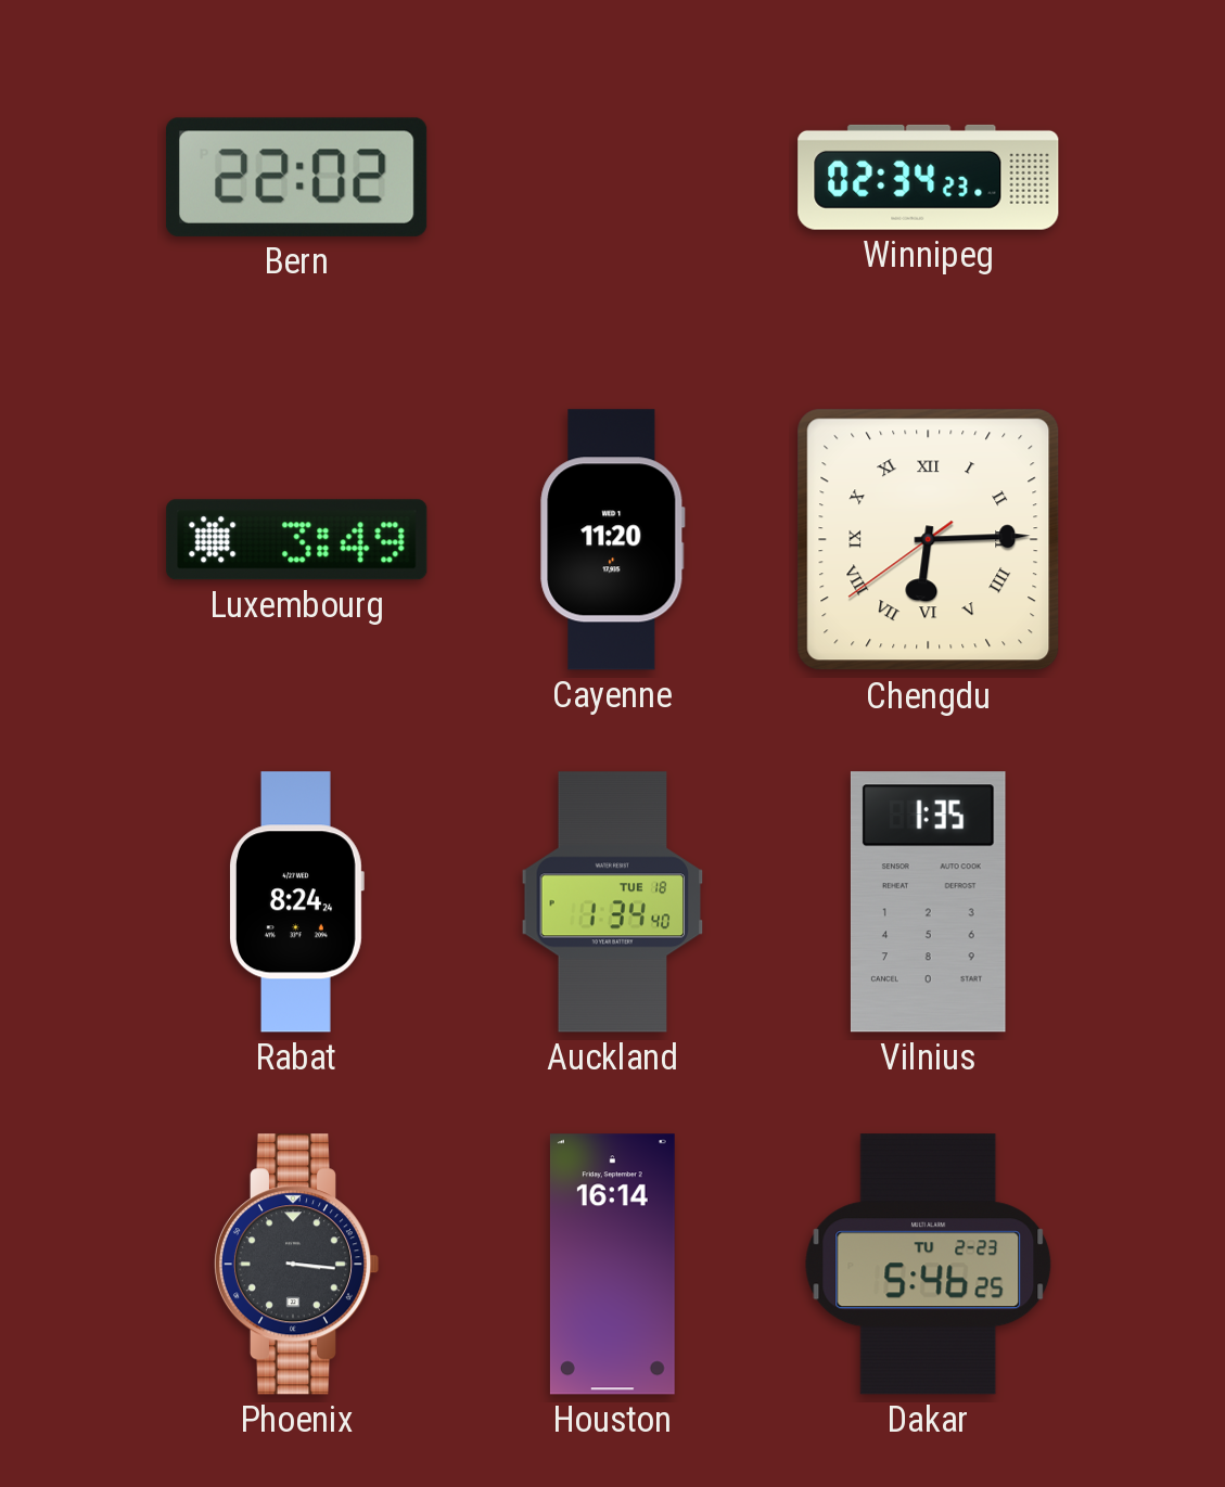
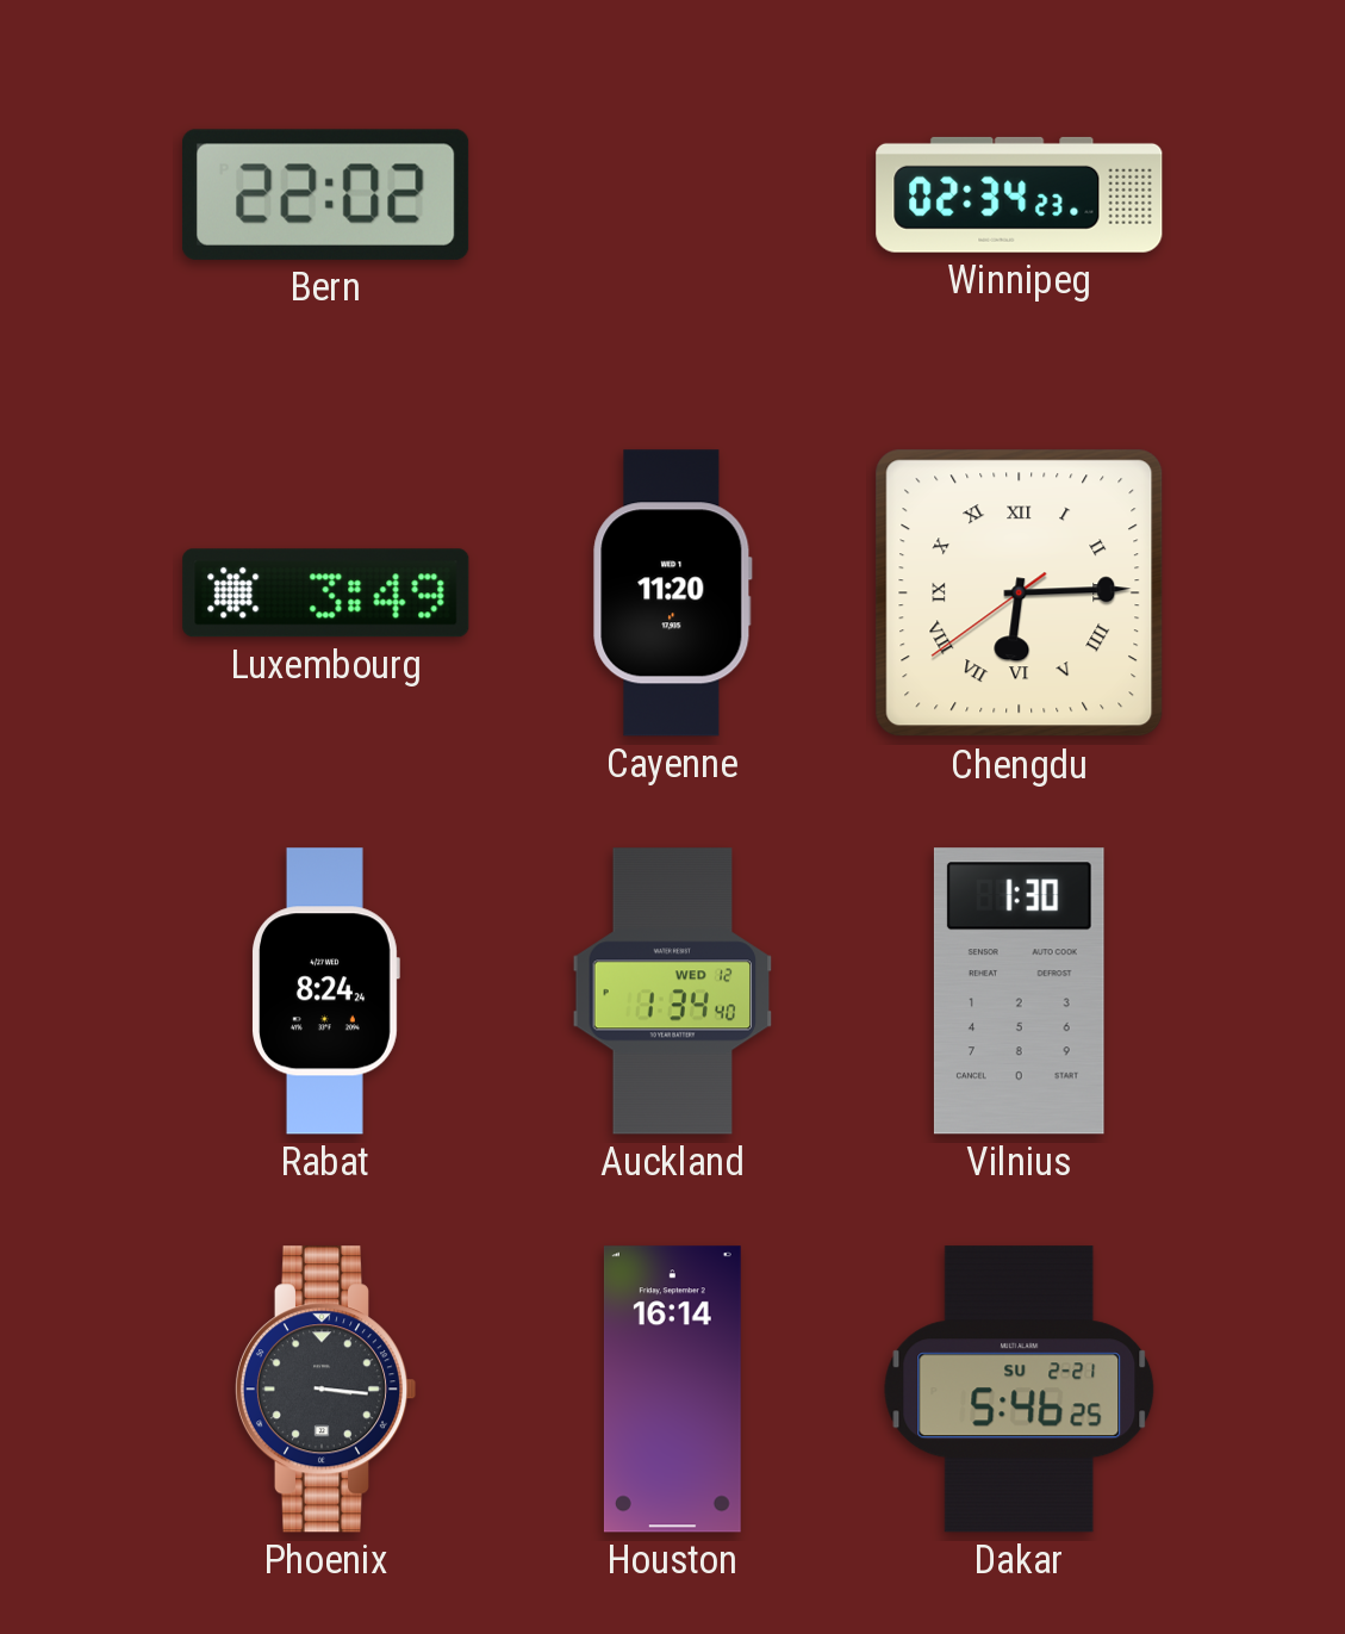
Auckland date: TUE 18 -> WED 12 (673, 992)
Vilnius: 1:35 -> 1:30 (1019, 992)
Dakar date: TU 2-23 -> SU 2-21 (1020, 1390)
